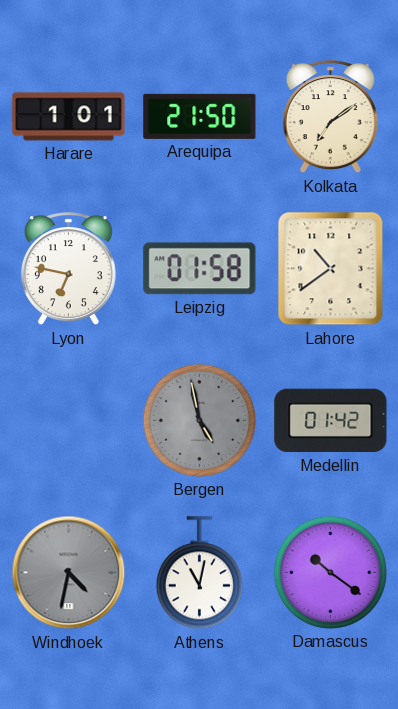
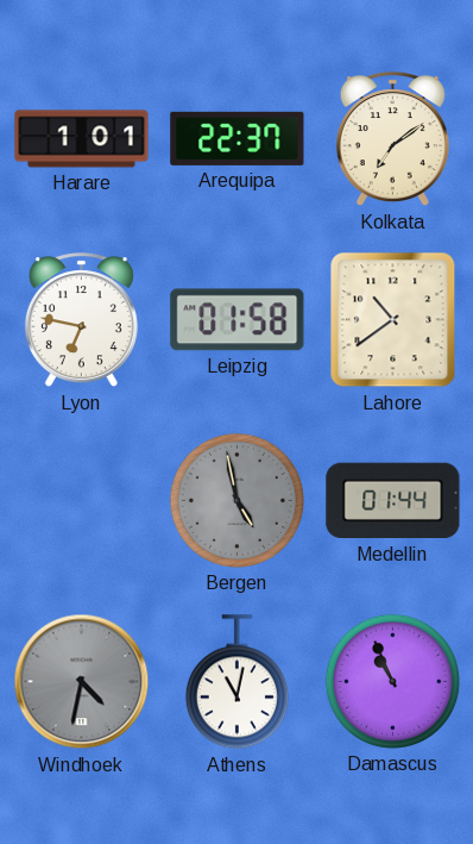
Arequipa: 21:50 -> 22:37 (238, 138)
Medellin: 01:42 -> 01:44 (393, 501)
Damascus: 10:21 -> 10:56 (392, 681)
